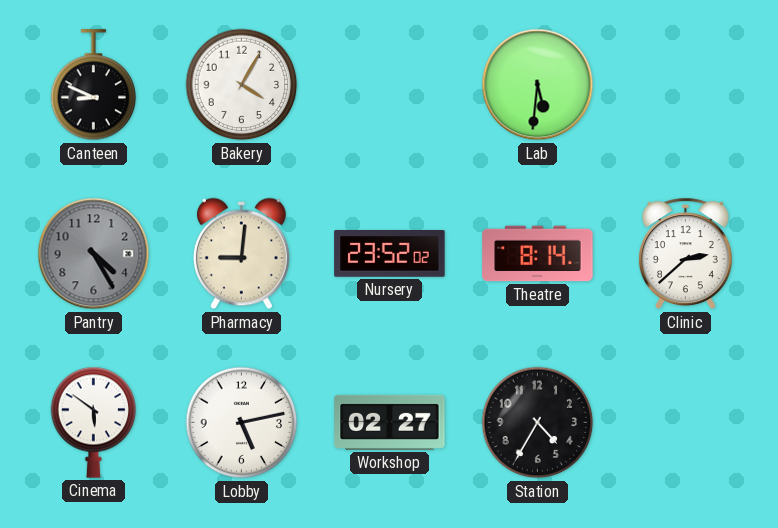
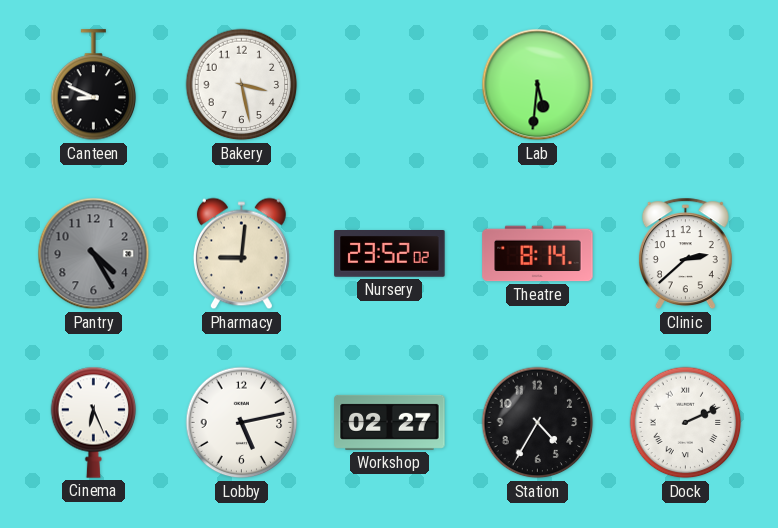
Bakery: 4:05 -> 3:28 (242, 85)
Cinema: 5:51 -> 6:26 (94, 422)
Dock: none -> 2:11 (686, 423)
